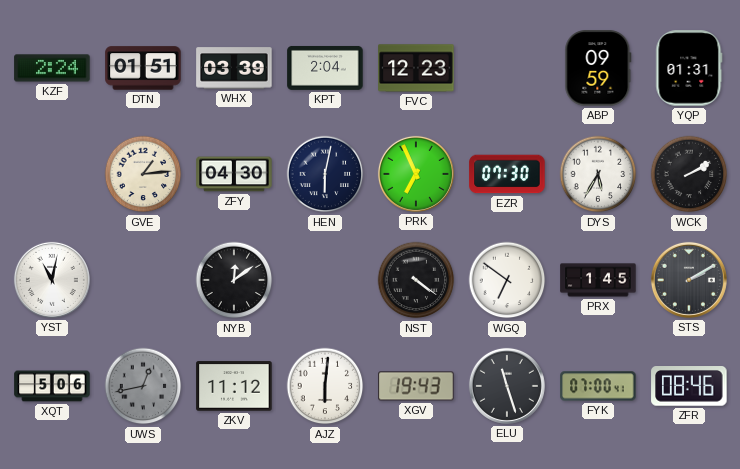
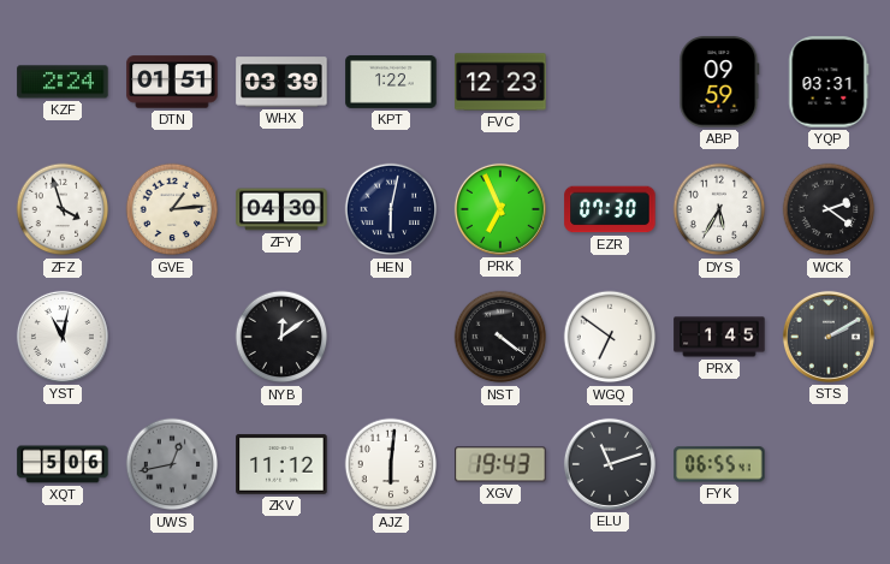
KPT: 2:04 -> 1:22 (391, 82)
YQP: 01:31 -> 03:31 (829, 82)
ZFZ: none -> 3:57 (63, 209)
WCK: 2:10 -> 2:21 (829, 209)
ELU: 11:27 -> 11:12 (610, 464)
FYK: 07:00 -> 06:55 (719, 464)
ZFR: 08:46 -> none (689, 387)
